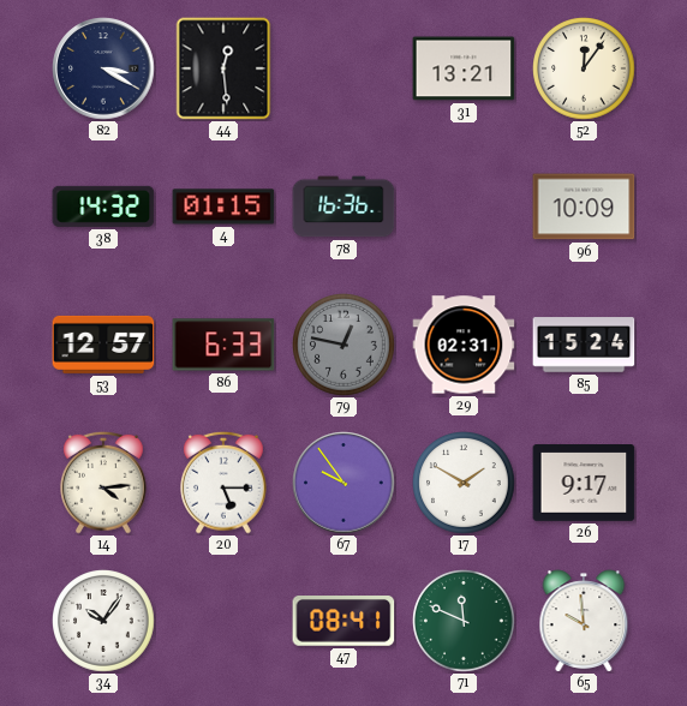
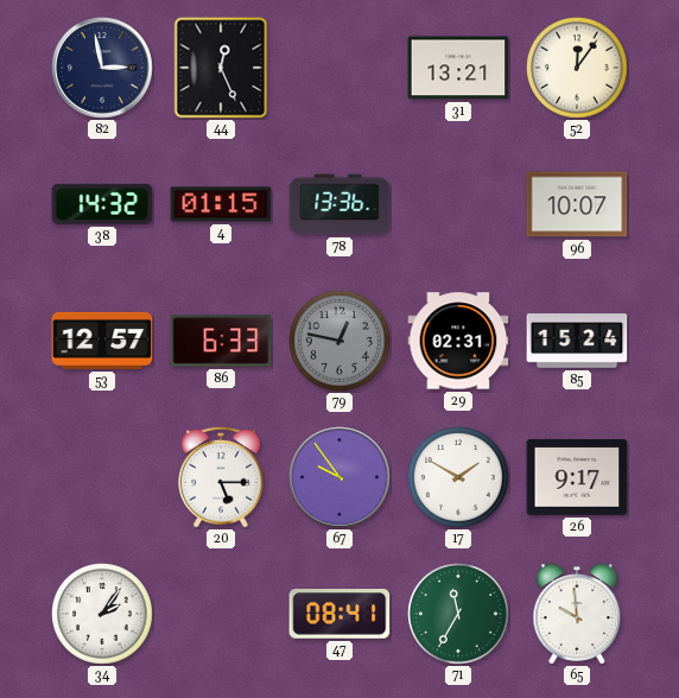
82: 3:20 -> 2:58 (102, 68)
44: 12:29 -> 12:26 (221, 68)
78: 16:36 -> 13:36 (339, 204)
96: 10:09 -> 10:07 (577, 204)
14: 4:14 -> none (104, 483)
34: 10:06 -> 2:06 (102, 615)
71: 11:49 -> 11:35 (458, 615)
